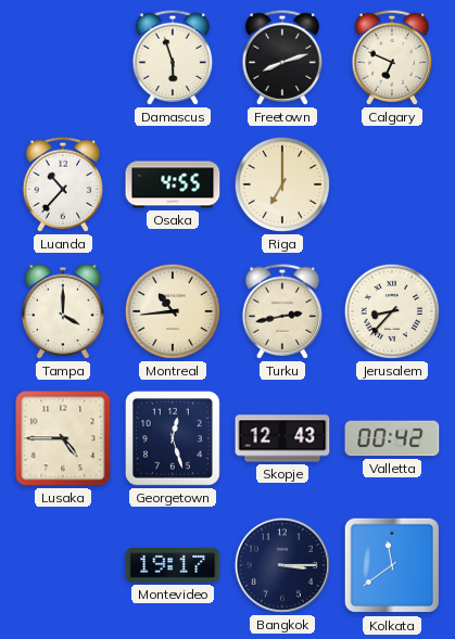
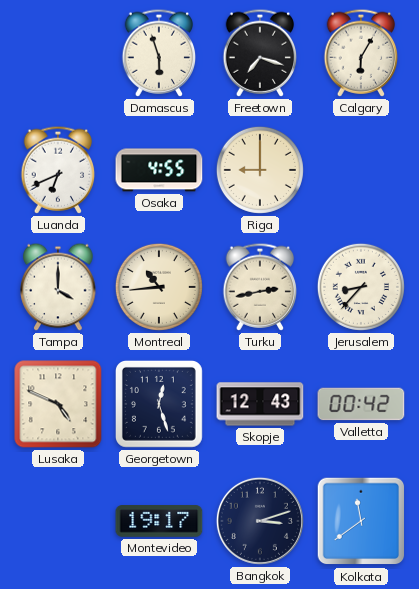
Freetown: 8:12 -> 7:18 (260, 53)
Calgary: 6:49 -> 6:05 (361, 53)
Luanda: 10:37 -> 6:41 (58, 170)
Riga: 7:00 -> 9:00 (260, 170)
Lusaka: 4:45 -> 4:49 (58, 404)
Bangkok: 3:15 -> 3:12 (260, 521)
